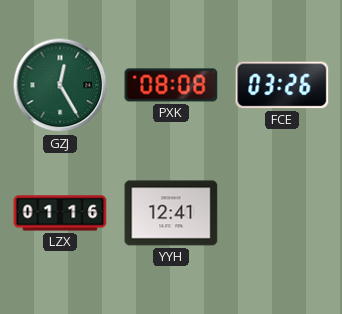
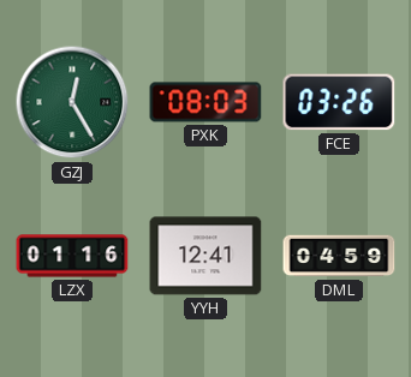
PXK: 08:08 -> 08:03 (205, 102)
DML: none -> 04:59 (339, 256)
